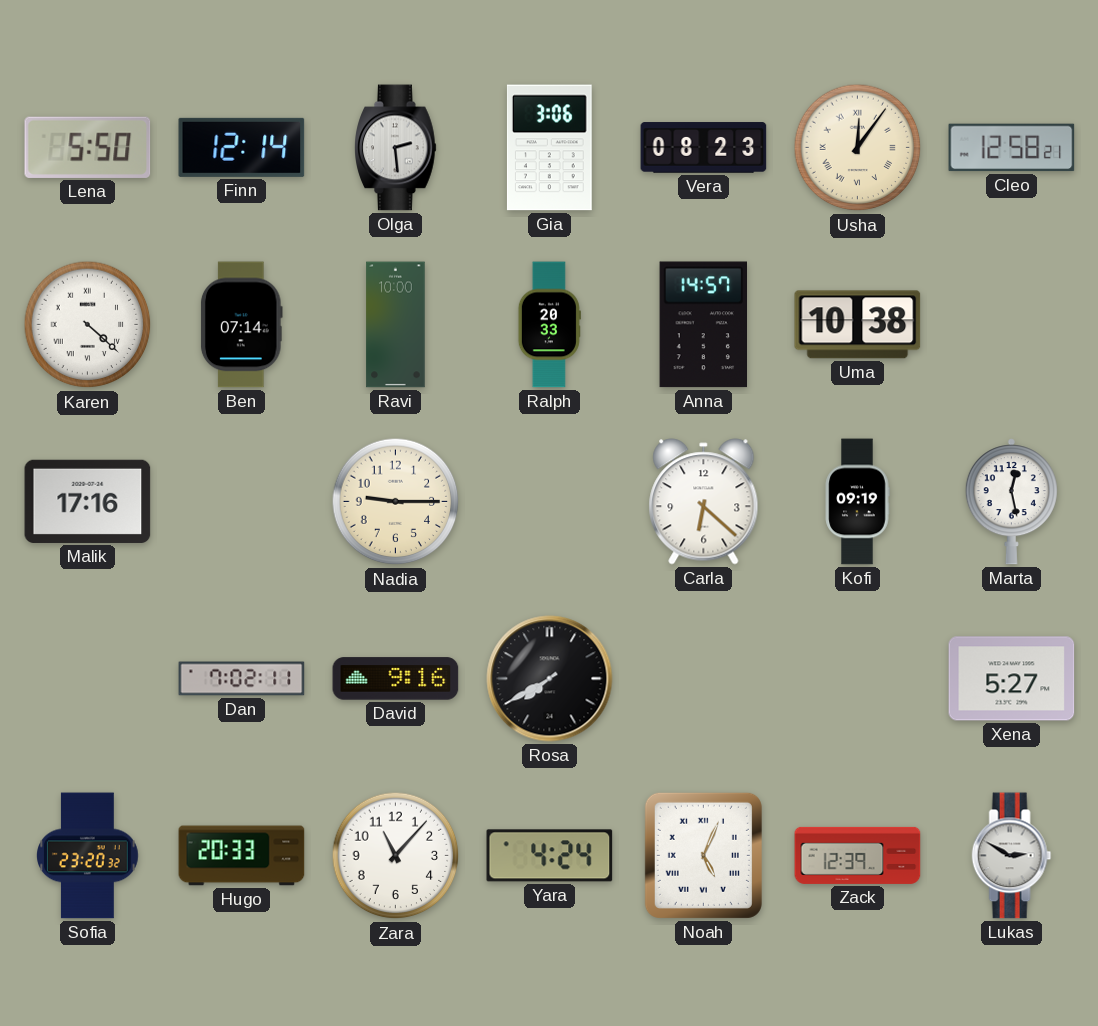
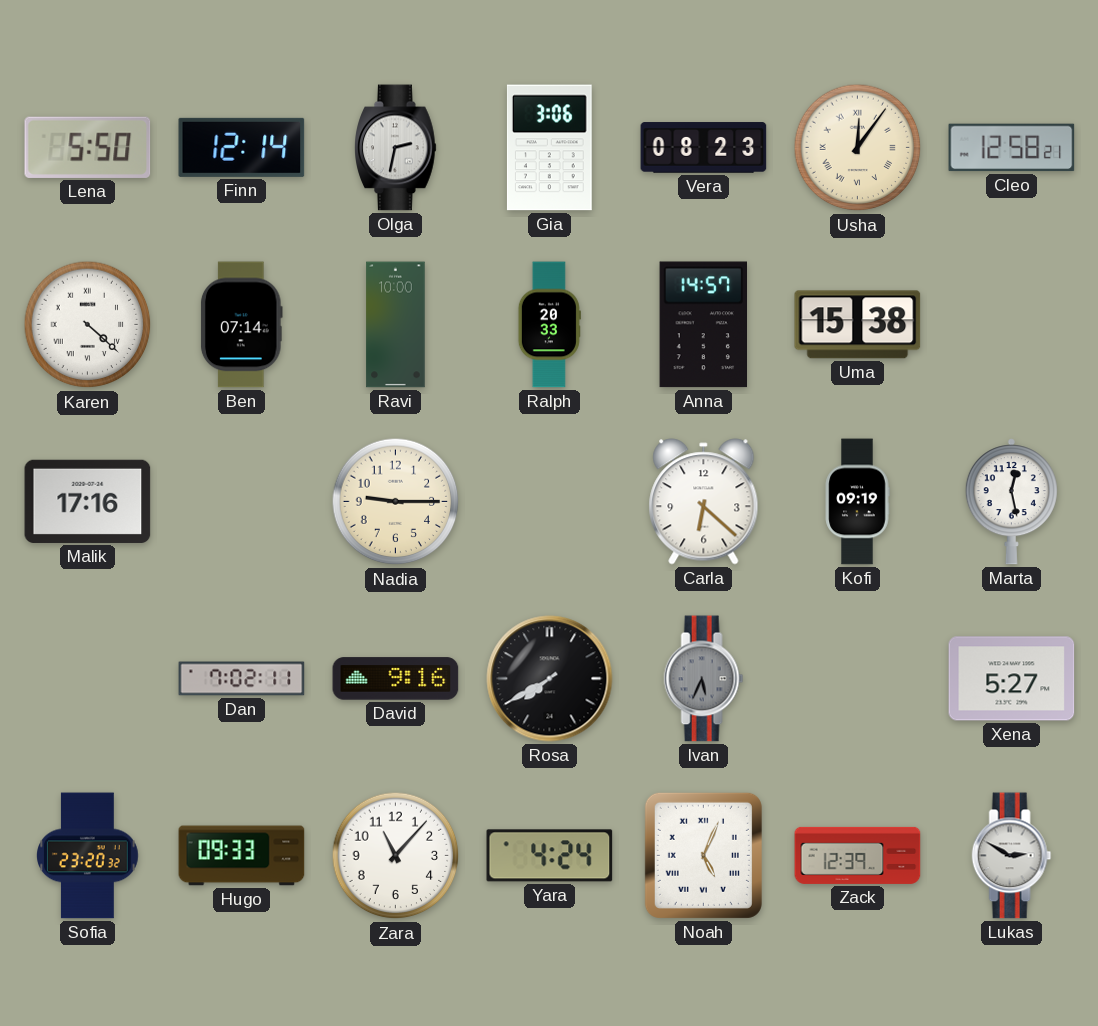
Olga: 2:29 -> 2:32 (396, 148)
Uma: 10:38 -> 15:38 (858, 325)
Ivan: none -> 5:34 (704, 679)
Hugo: 20:33 -> 09:33 (242, 856)
